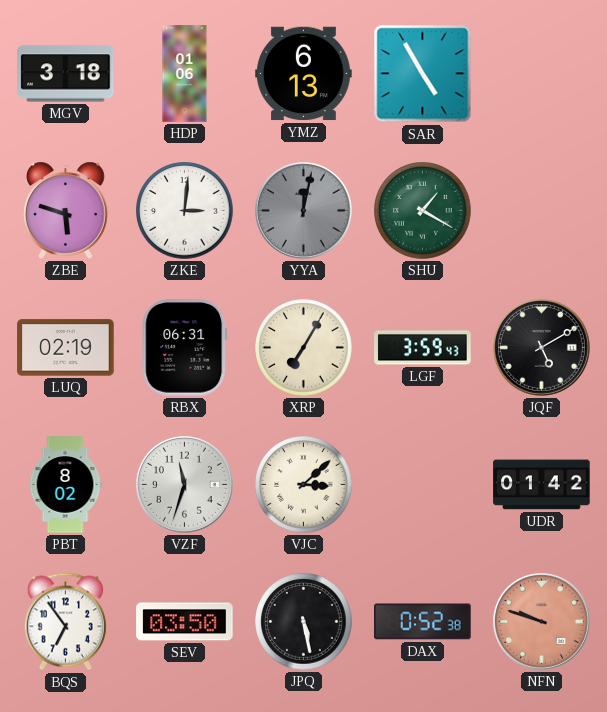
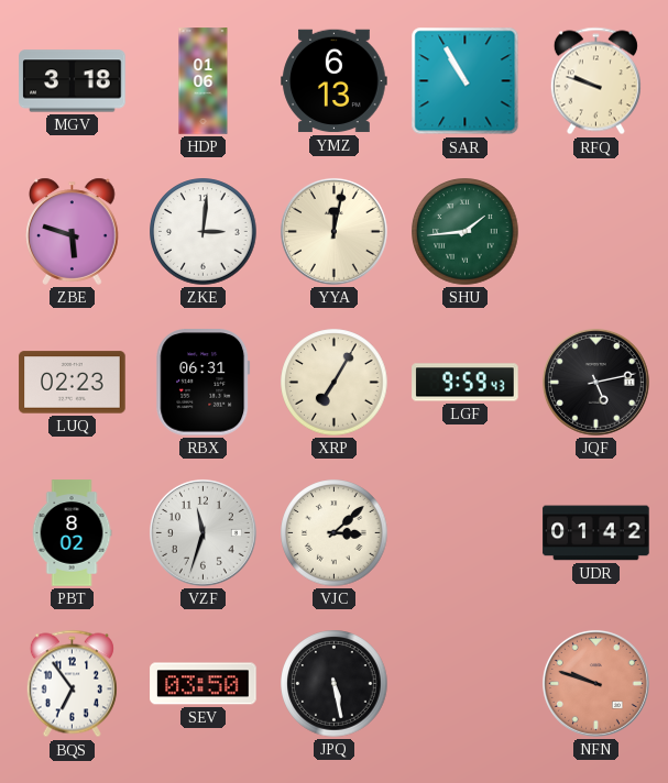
SAR: 4:55 -> 10:55 (466, 81)
RFQ: none -> 9:48 (595, 81)
YYA dial: grey -> cream (333, 231)
SHU: 1:20 -> 1:44 (466, 232)
LUQ: 02:19 -> 02:23 (73, 383)
LGF: 3:59 -> 9:59 (466, 383)
JQF: 5:10 -> 5:13 (595, 382)
DAX: 0:52 -> none (423, 622)
